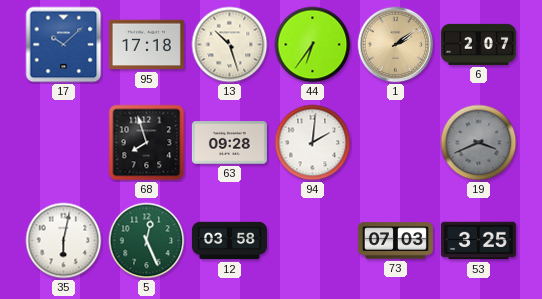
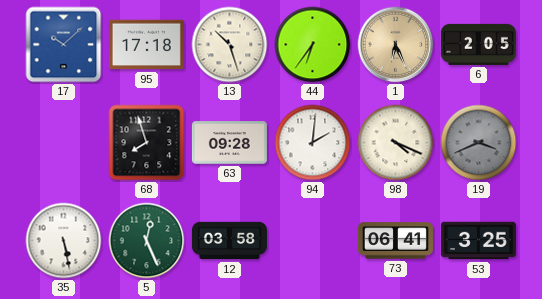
1: 2:09 -> 6:26 (396, 45)
6: 2:07 -> 2:05 (478, 44)
98: none -> 4:19 (396, 143)
35: 6:02 -> 5:28 (64, 241)
73: 07:03 -> 06:41 (395, 241)
